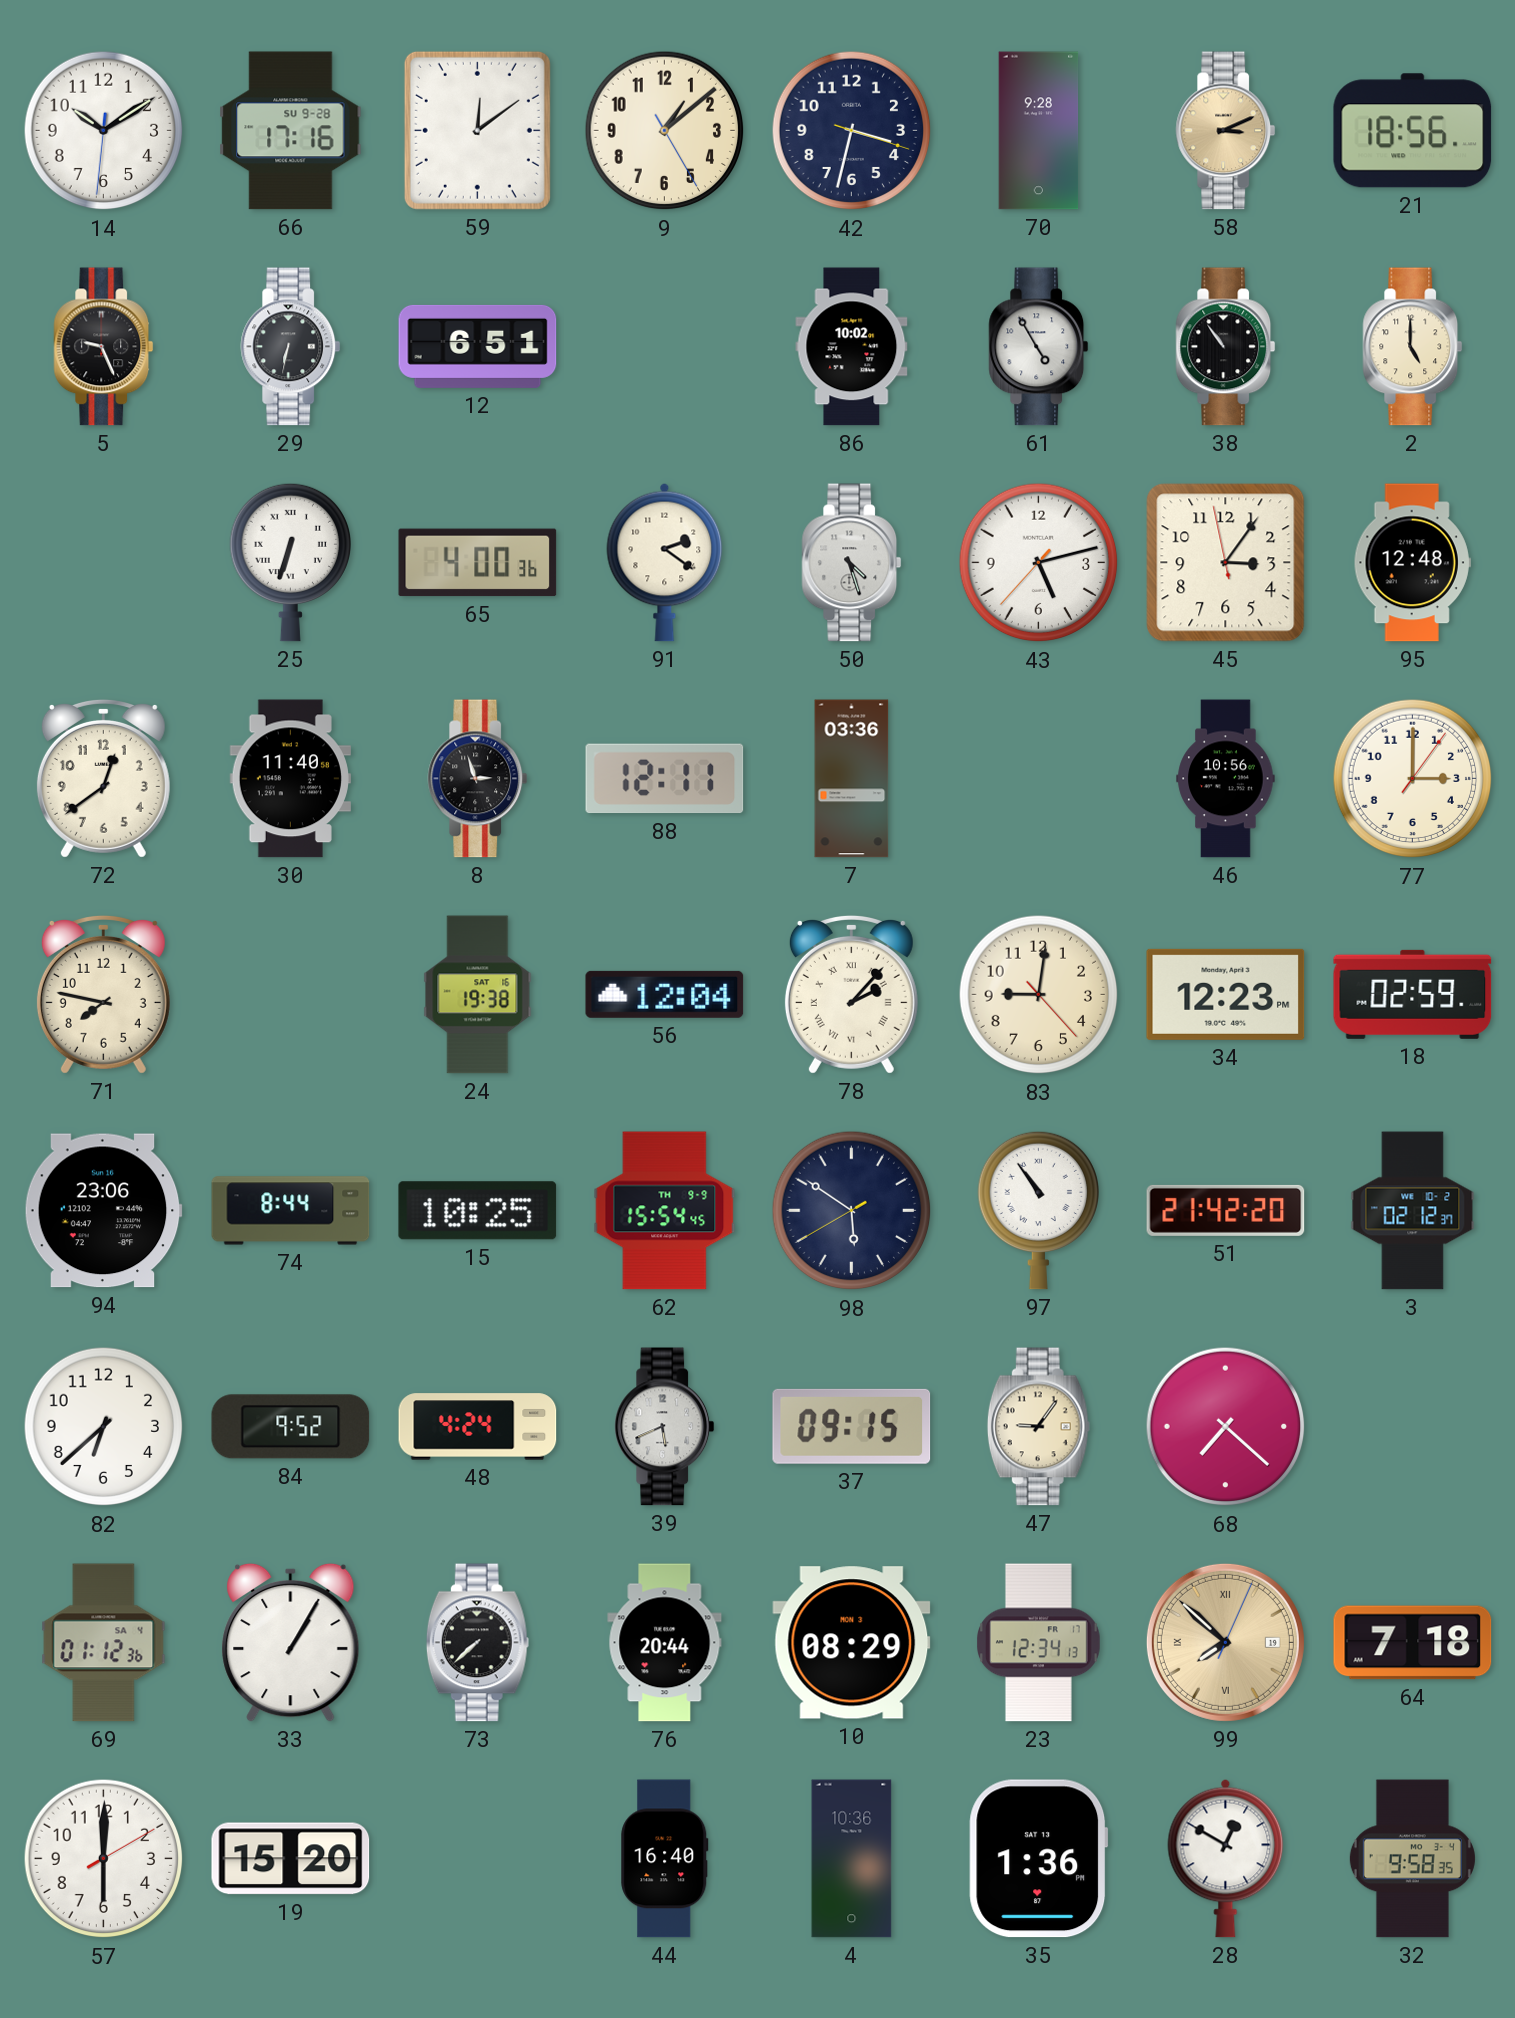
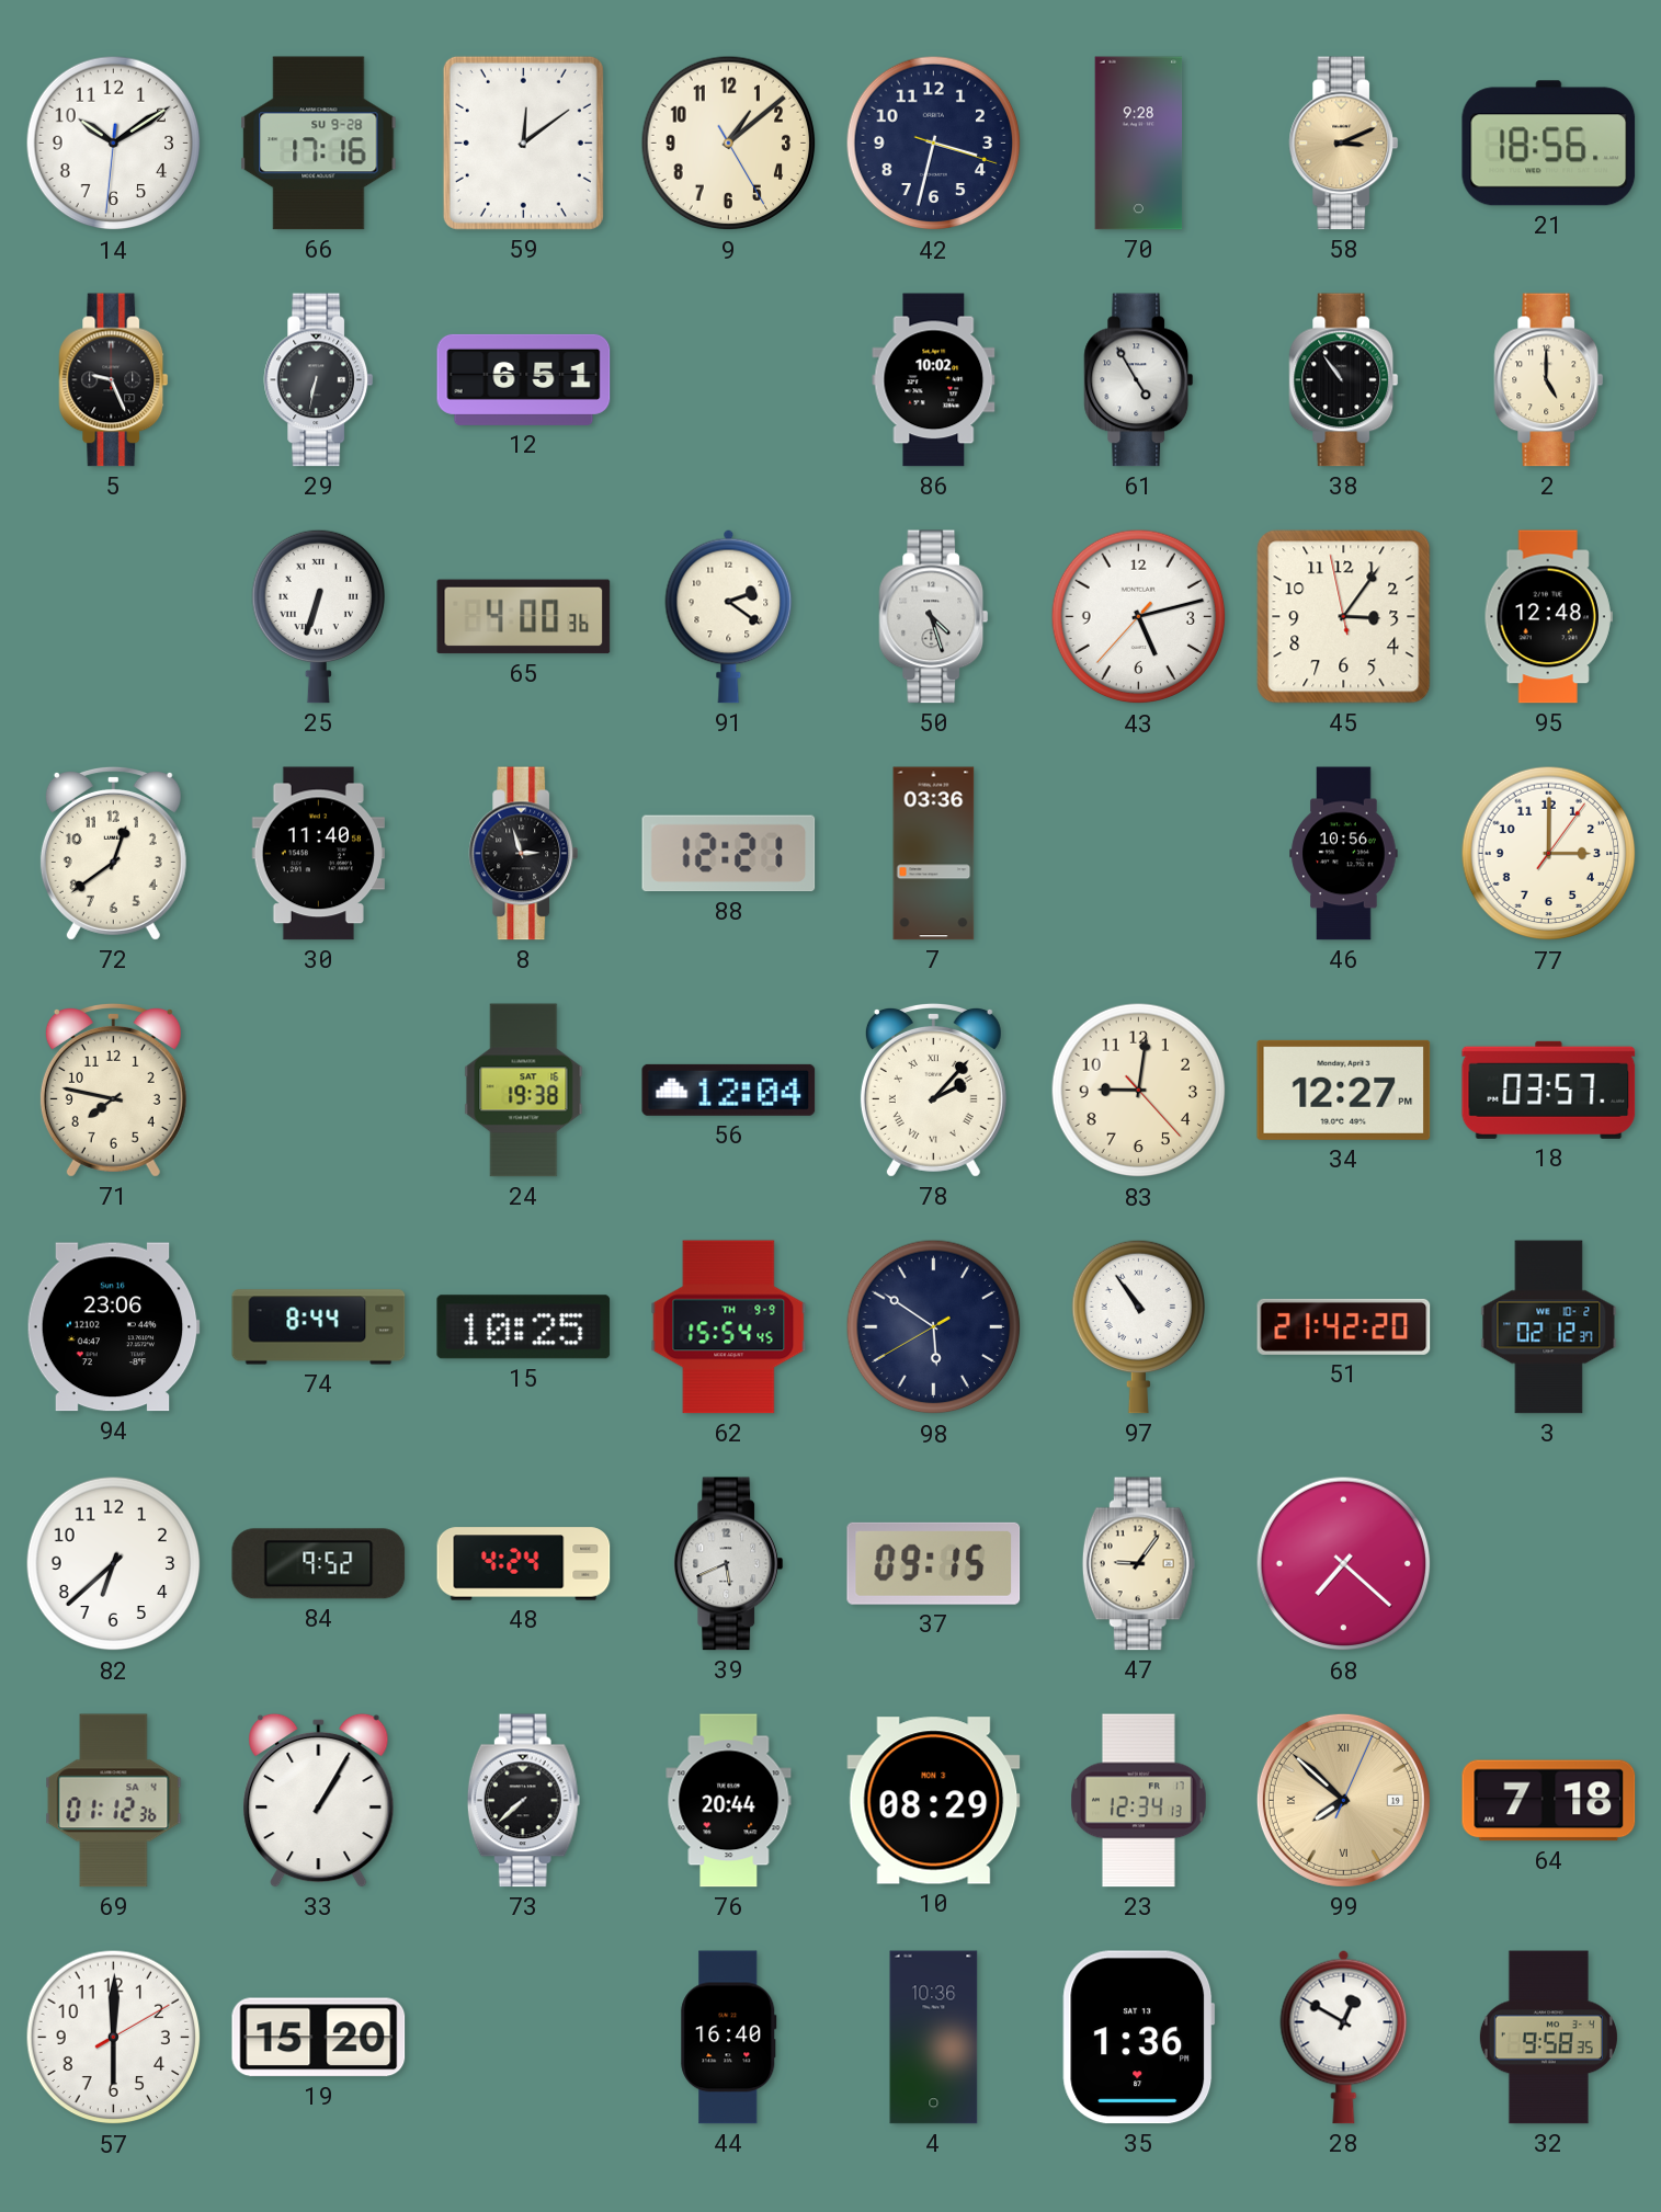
88: 12:11 -> 12:21 (729, 854)
34: 12:23 -> 12:27 (1344, 1090)
18: 02:59 -> 03:57 (1549, 1090)
